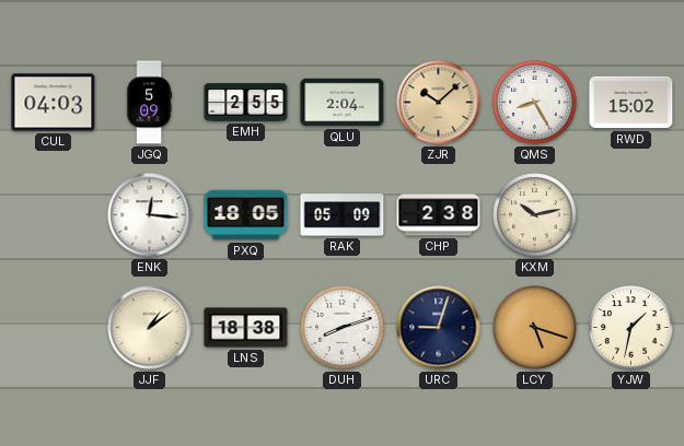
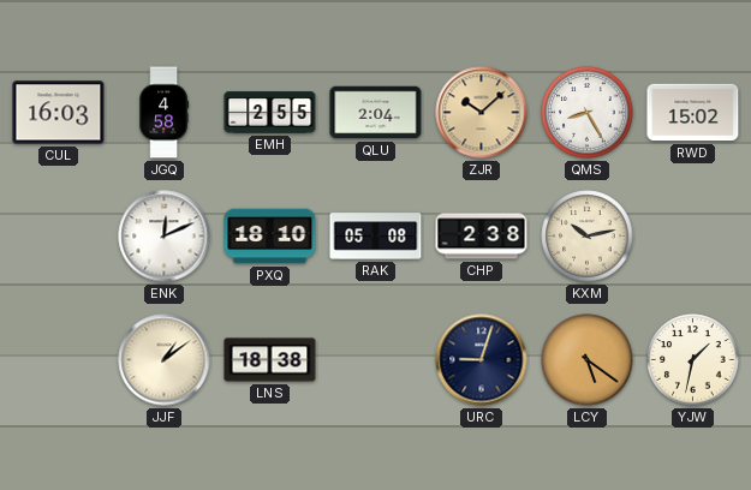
CUL: 04:03 -> 16:03 (59, 113)
JGQ: 5:09 -> 4:58 (165, 113)
ENK: 12:16 -> 12:11 (165, 237)
PXQ: 18:05 -> 18:10 (270, 237)
RAK: 05:09 -> 05:08 (376, 237)
DUH: 8:12 -> none (343, 328)
LCY: 5:18 -> 5:21 (588, 360)
